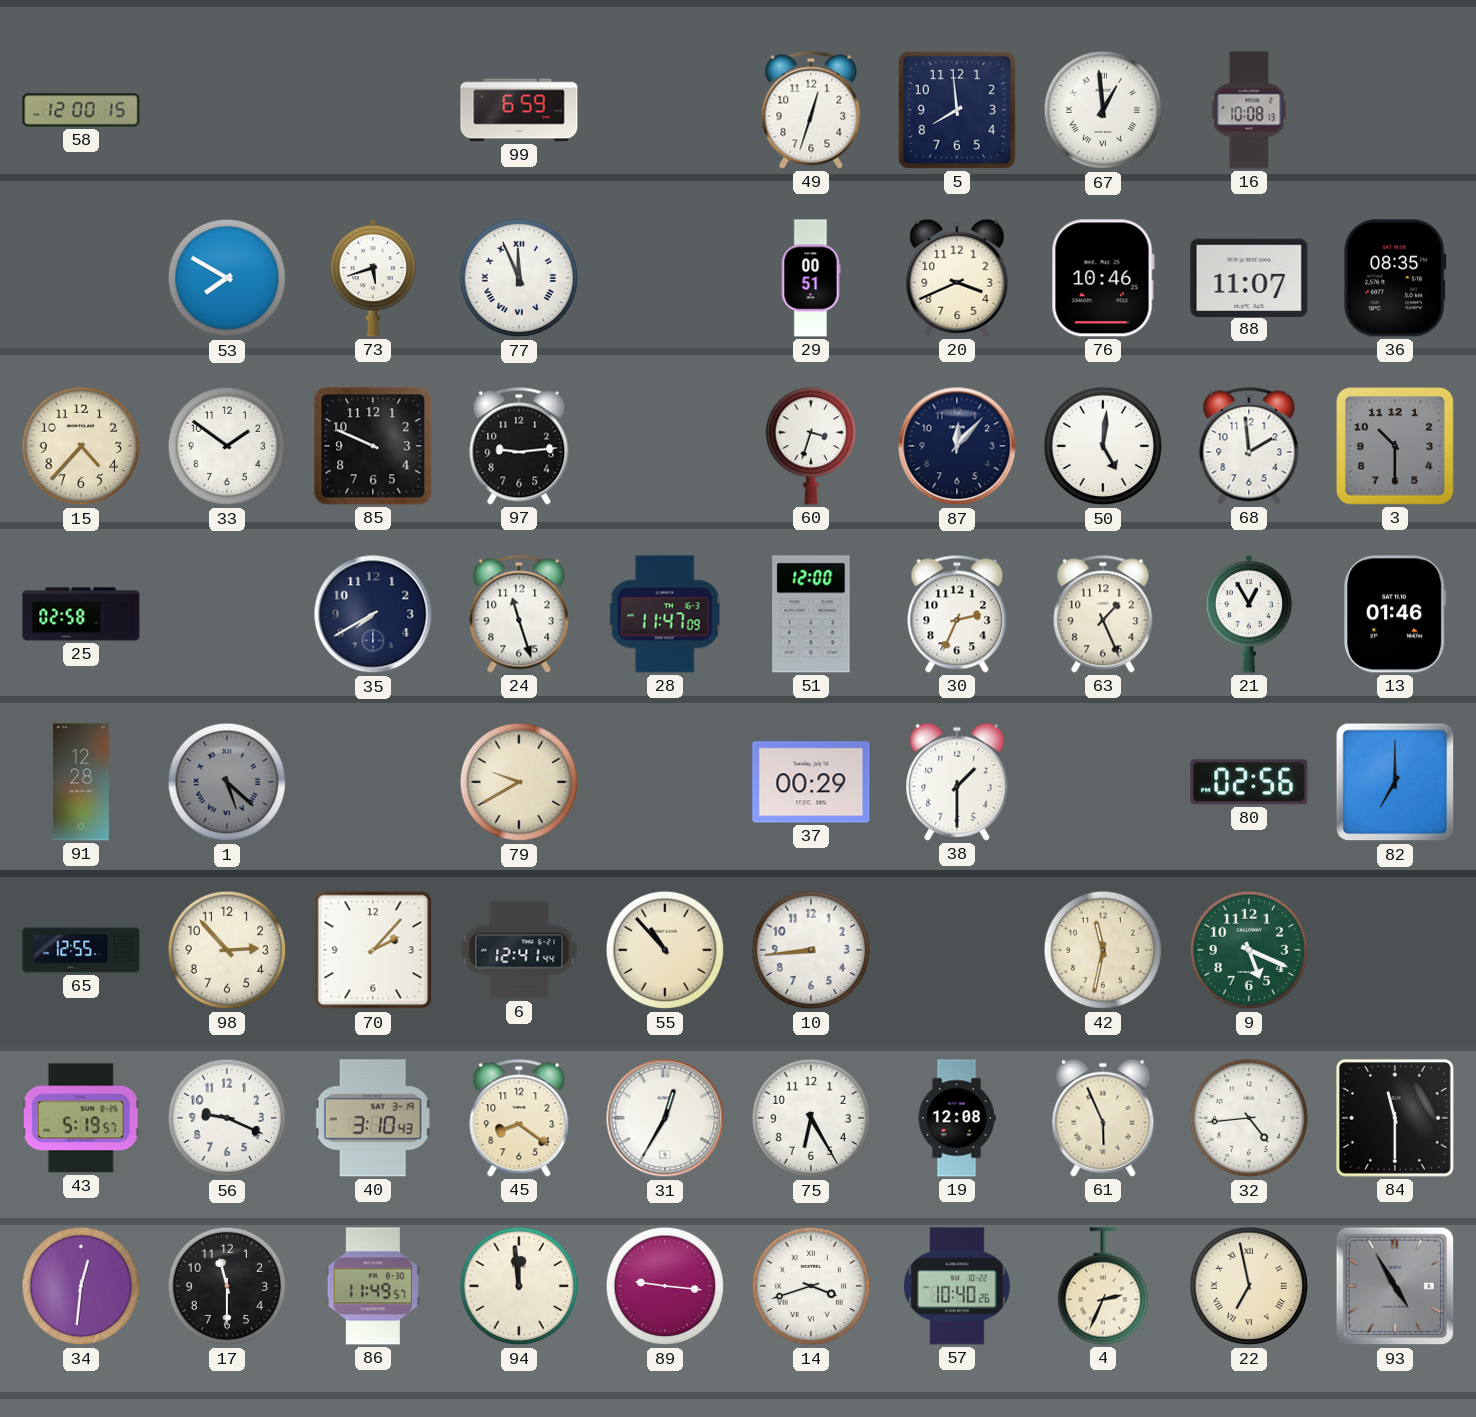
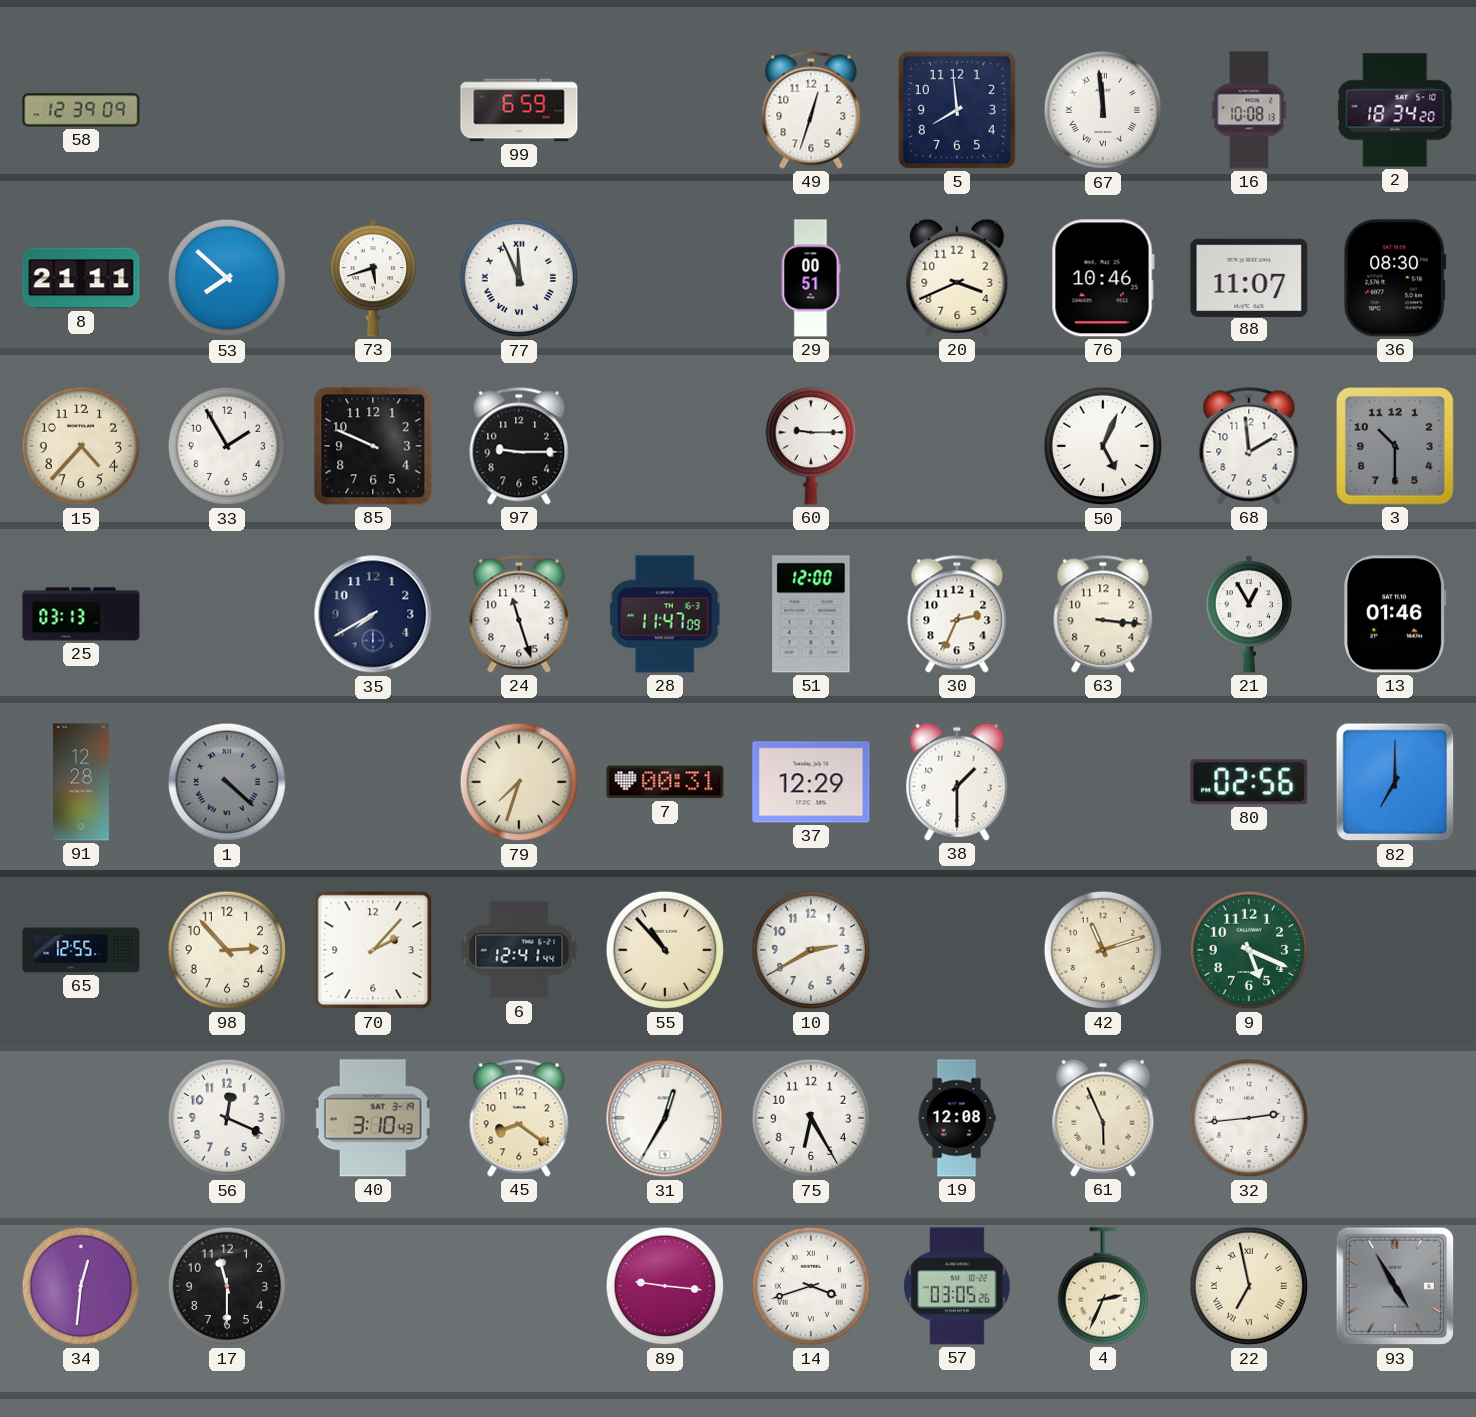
58: 12:00 -> 12:39 (81, 110)
67: 12:59 -> 11:59 (1103, 110)
2: none -> 18:34 (1395, 110)
8: none -> 21:11 (81, 278)
53: 7:50 -> 7:52 (227, 278)
36: 08:35 -> 08:30 (1395, 278)
33: 1:51 -> 1:55 (227, 446)
97: 9:14 -> 9:15 (519, 446)
60: 3:33 -> 9:15 (811, 446)
87: 12:07 -> none (957, 446)
50: 5:01 -> 5:04 (1103, 446)
25: 02:58 -> 03:13 (81, 614)
63: 1:26 -> 3:16 (1103, 614)
1: 5:22 -> 4:22 (227, 782)
79: 9:40 -> 7:33 (519, 782)
7: none -> 00:31 (665, 782)
37: 00:29 -> 12:29 (811, 782)
10: 8:44 -> 2:40 (811, 950)
42: 11:32 -> 11:12 (1103, 950)
43: 5:19 -> none (81, 1118)
56: 9:19 -> 12:19 (227, 1118)
32: 4:44 -> 2:44 (1249, 1118)
84: 11:30 -> none (1395, 1118)
86: 11:49 -> none (372, 1286)
94: 11:59 -> none (519, 1286)
57: 10:40 -> 03:05 (957, 1286)
